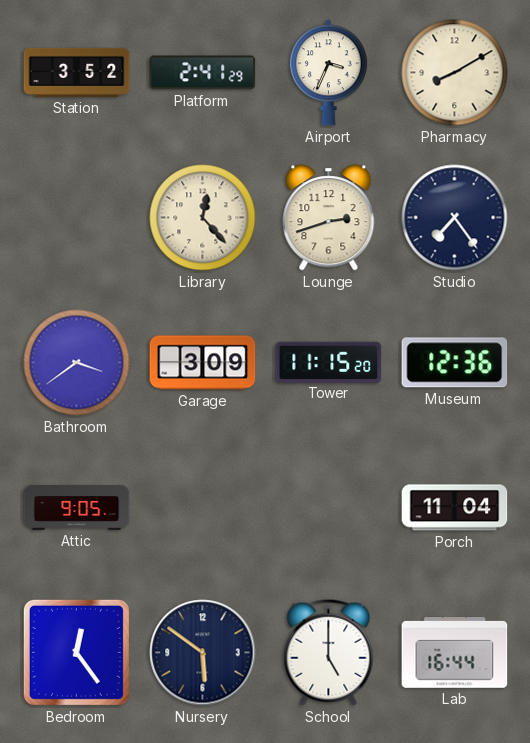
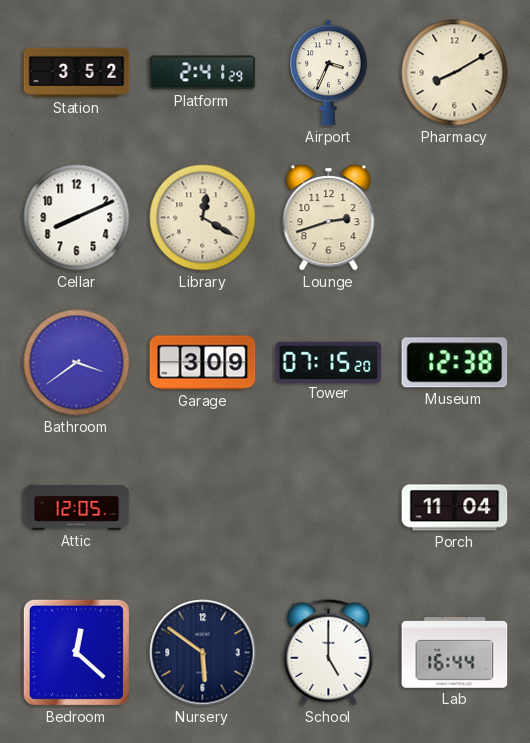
Cellar: none -> 8:11 (77, 218)
Library: 12:23 -> 12:20 (203, 218)
Studio: 7:24 -> none (455, 218)
Tower: 11:15 -> 07:15 (329, 362)
Museum: 12:36 -> 12:38 (455, 363)
Attic: 9:05 -> 12:05 (77, 507)
Bedroom: 12:24 -> 12:22 (76, 652)
